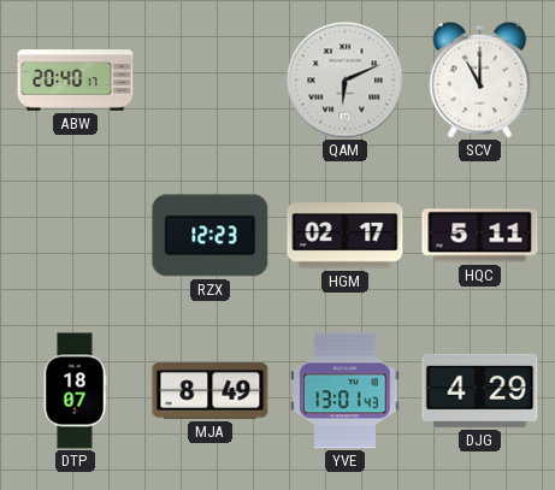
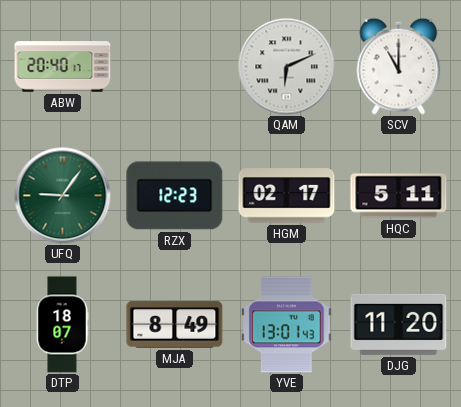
UFQ: none -> 9:06 (63, 196)
DJG: 4:29 -> 11:20 (399, 324)
